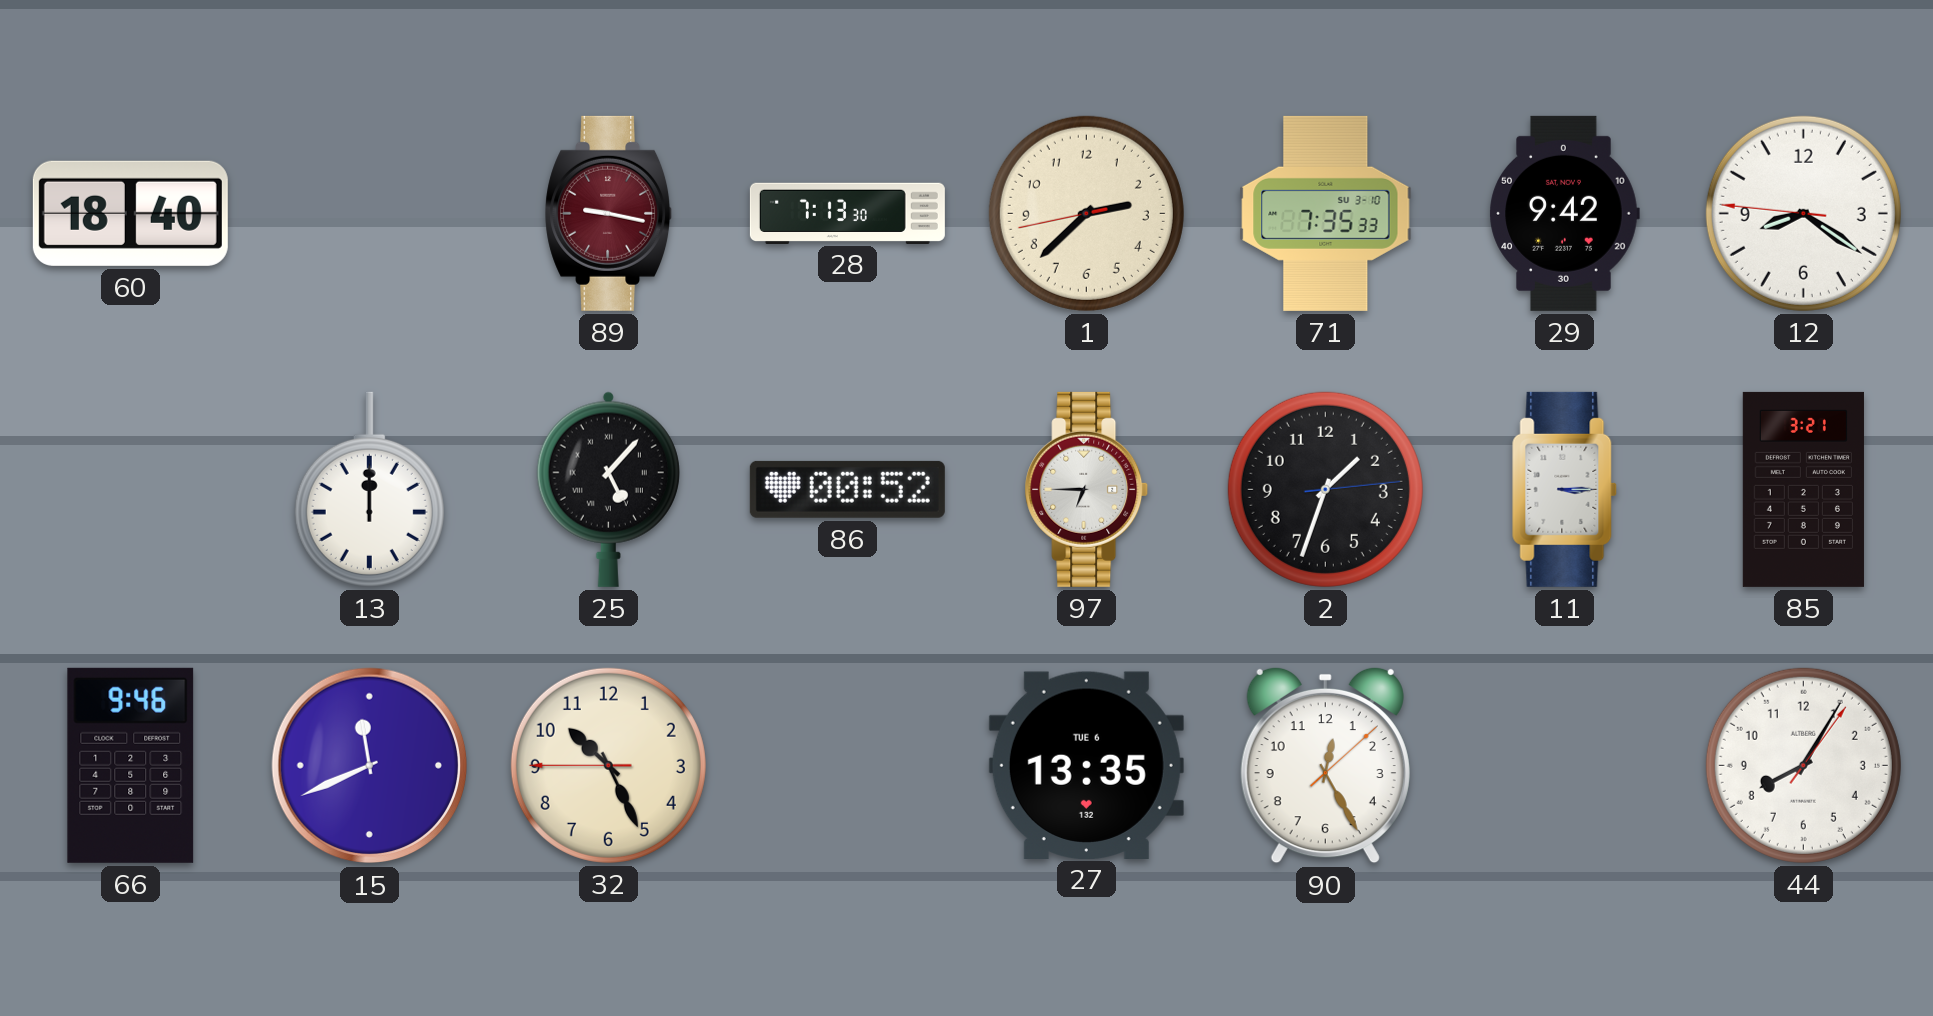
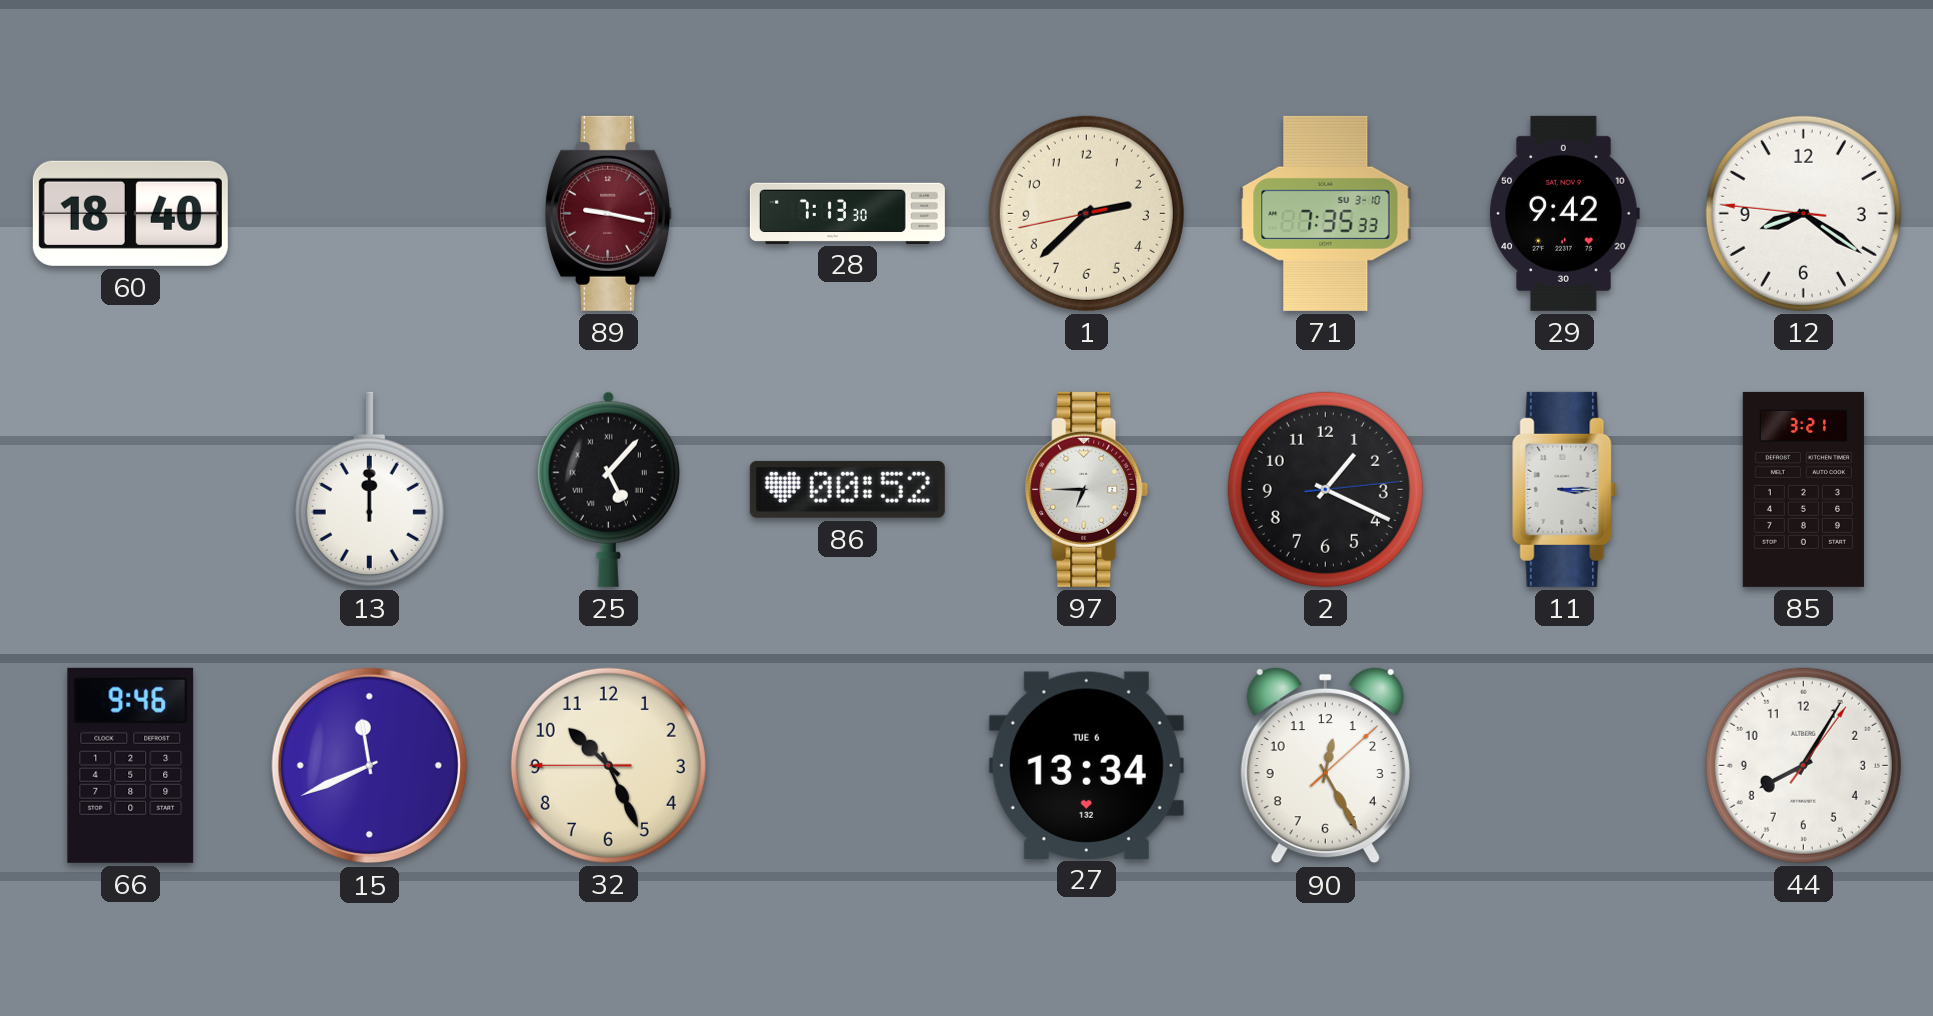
2: 1:33 -> 1:19 (1325, 489)
27: 13:35 -> 13:34 (1086, 765)
